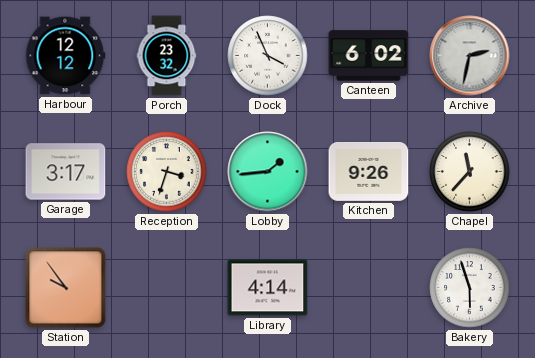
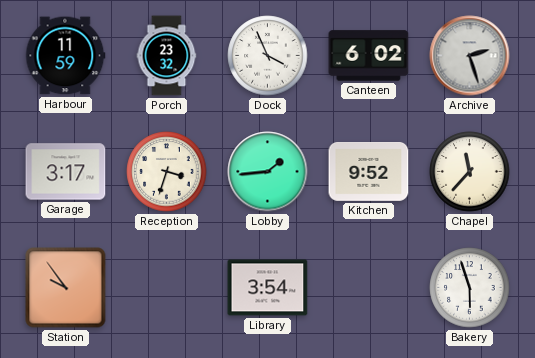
Harbour: 12:12 -> 11:59 (65, 56)
Archive: 2:32 -> 2:27 (470, 56)
Kitchen: 9:26 -> 9:52 (369, 172)
Library: 4:14 -> 3:54 (268, 288)
